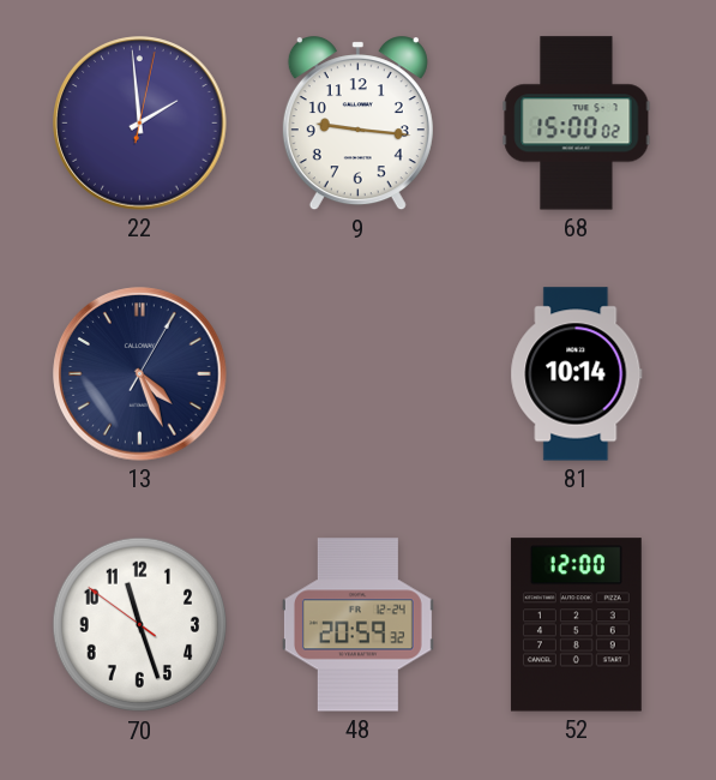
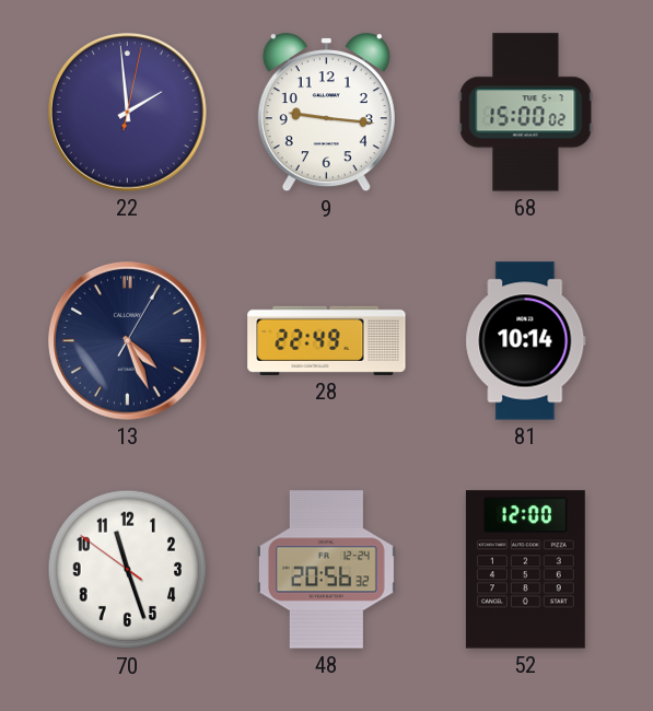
28: none -> 22:49 (327, 340)
48: 20:59 -> 20:56 (326, 570)
